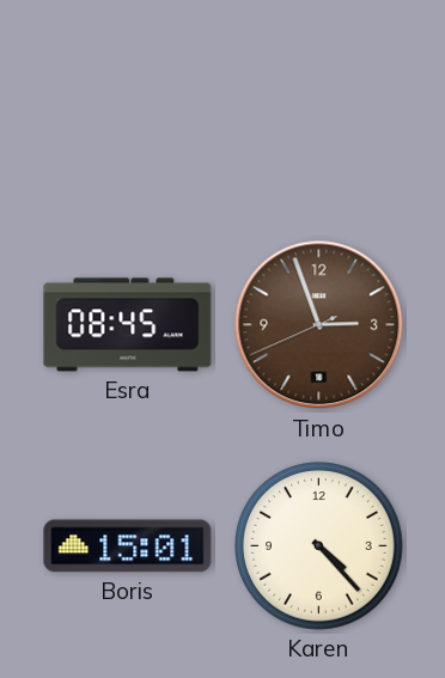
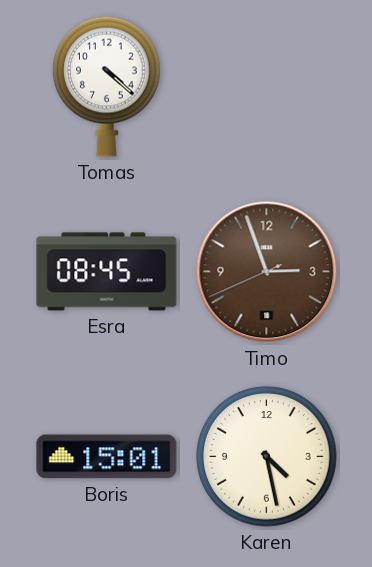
Tomas: none -> 4:22 (107, 86)
Karen: 4:23 -> 4:28 (267, 457)
